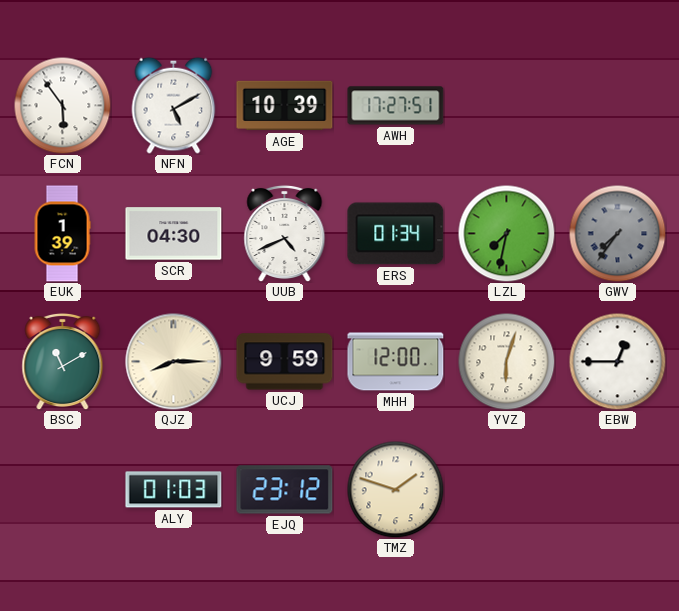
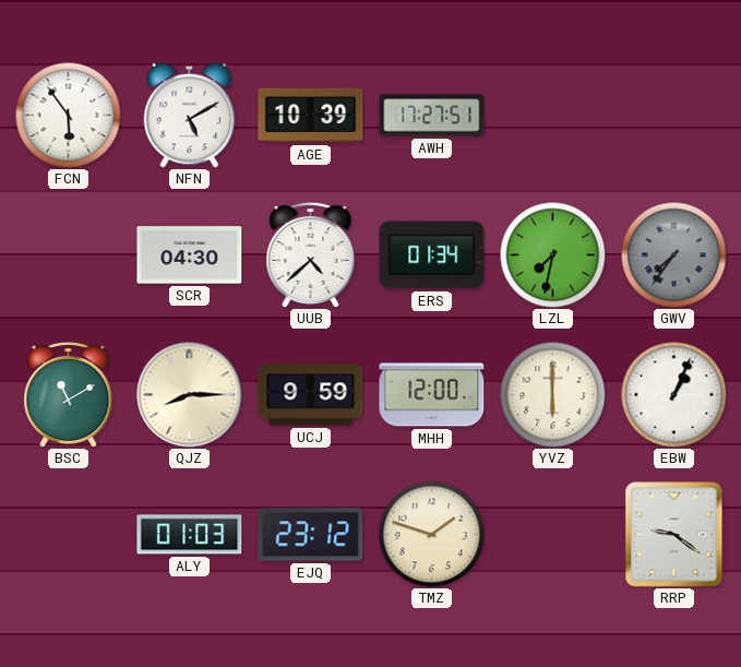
EUK: 1:39 -> none (62, 234)
UUB: 4:41 -> 4:38 (311, 254)
YVZ: 6:03 -> 6:00 (552, 394)
EBW: 12:45 -> 1:04 (673, 394)
RRP: none -> 9:21 (674, 535)
